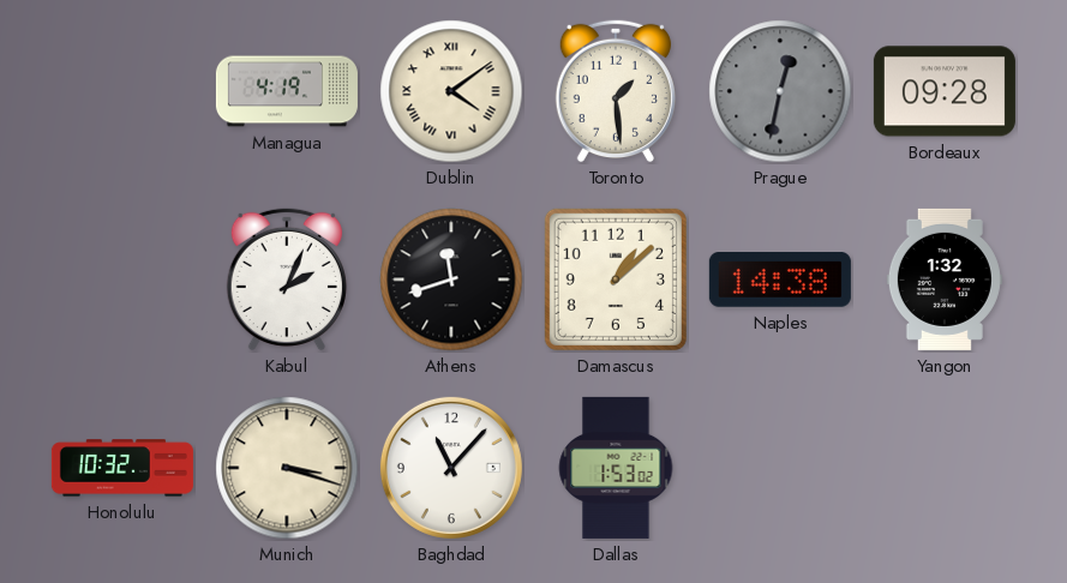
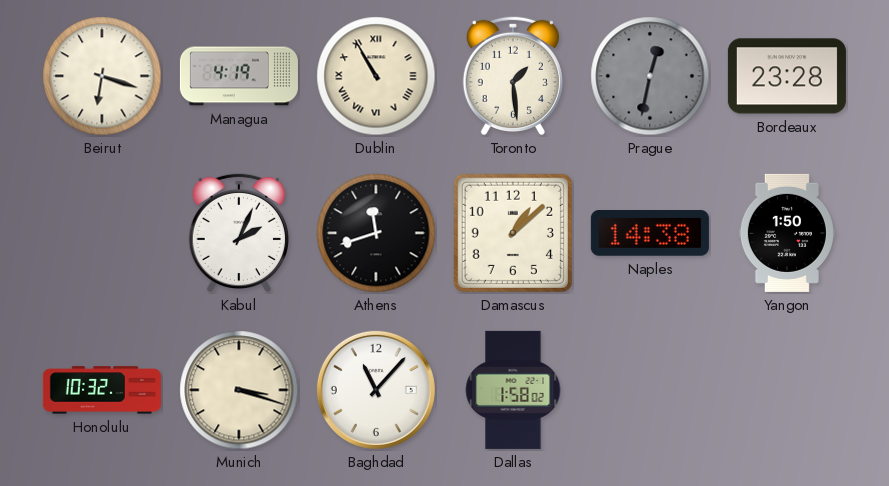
Beirut: none -> 6:18 (102, 76)
Dublin: 4:09 -> 10:55 (376, 76)
Bordeaux: 09:28 -> 23:28 (787, 76)
Yangon: 1:32 -> 1:50 (787, 233)
Dallas: 1:53 -> 1:58 (513, 390)
